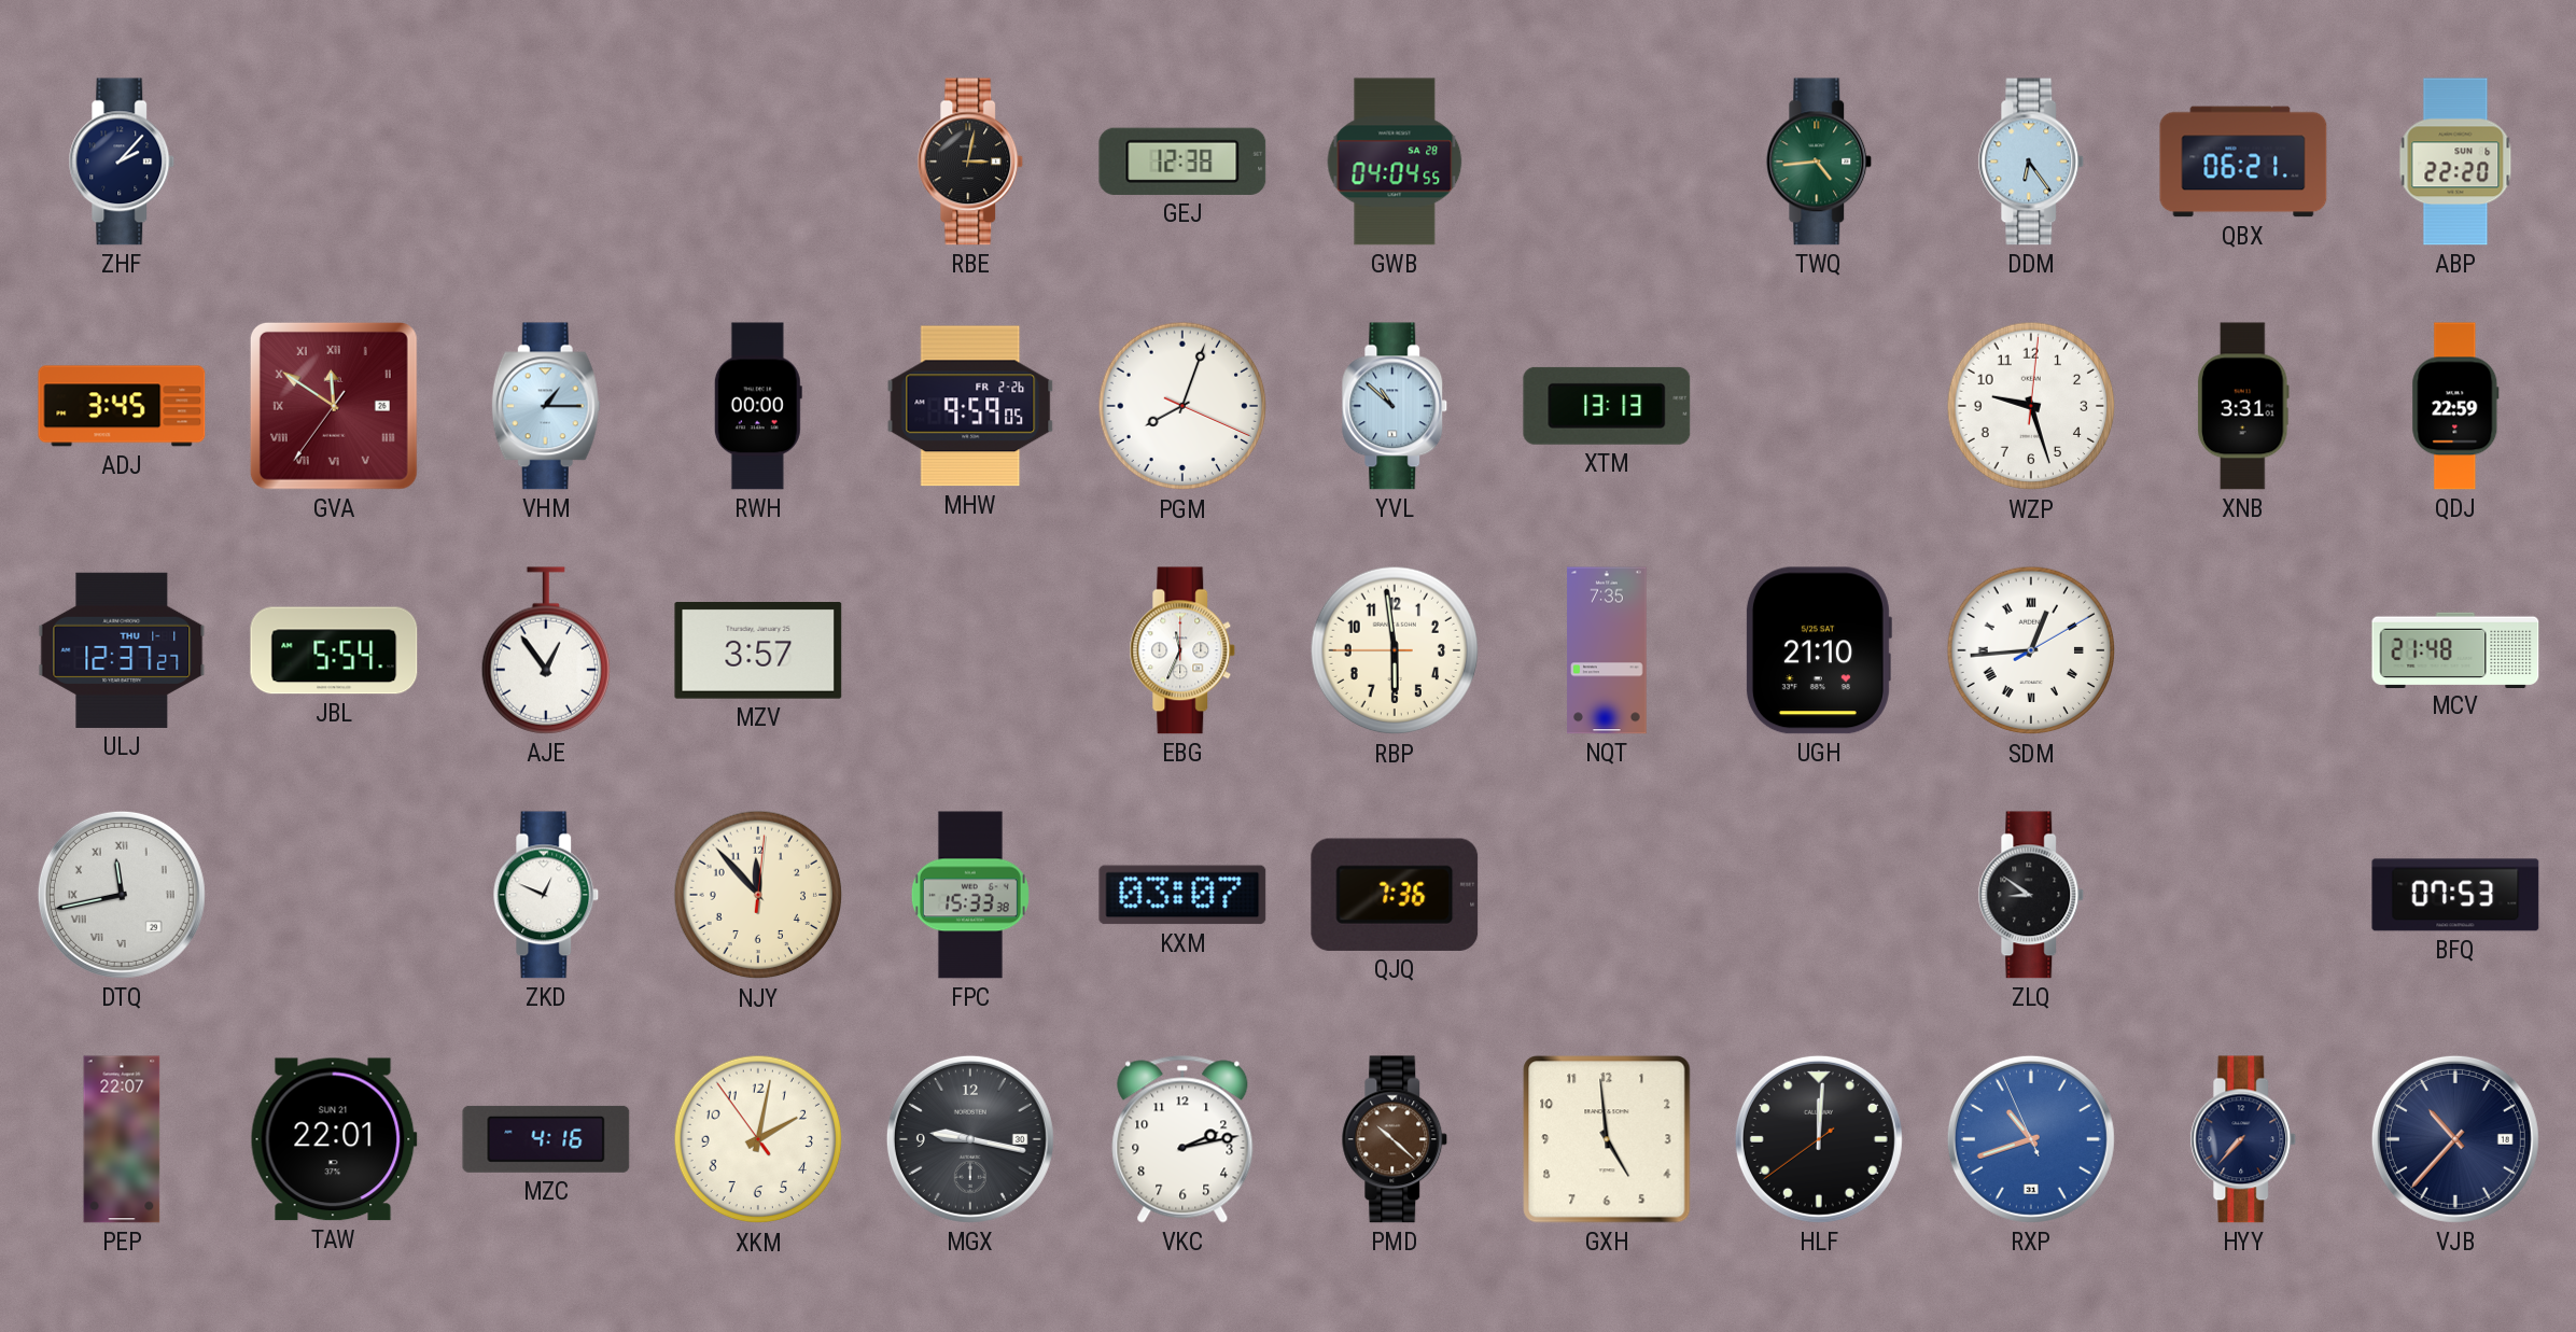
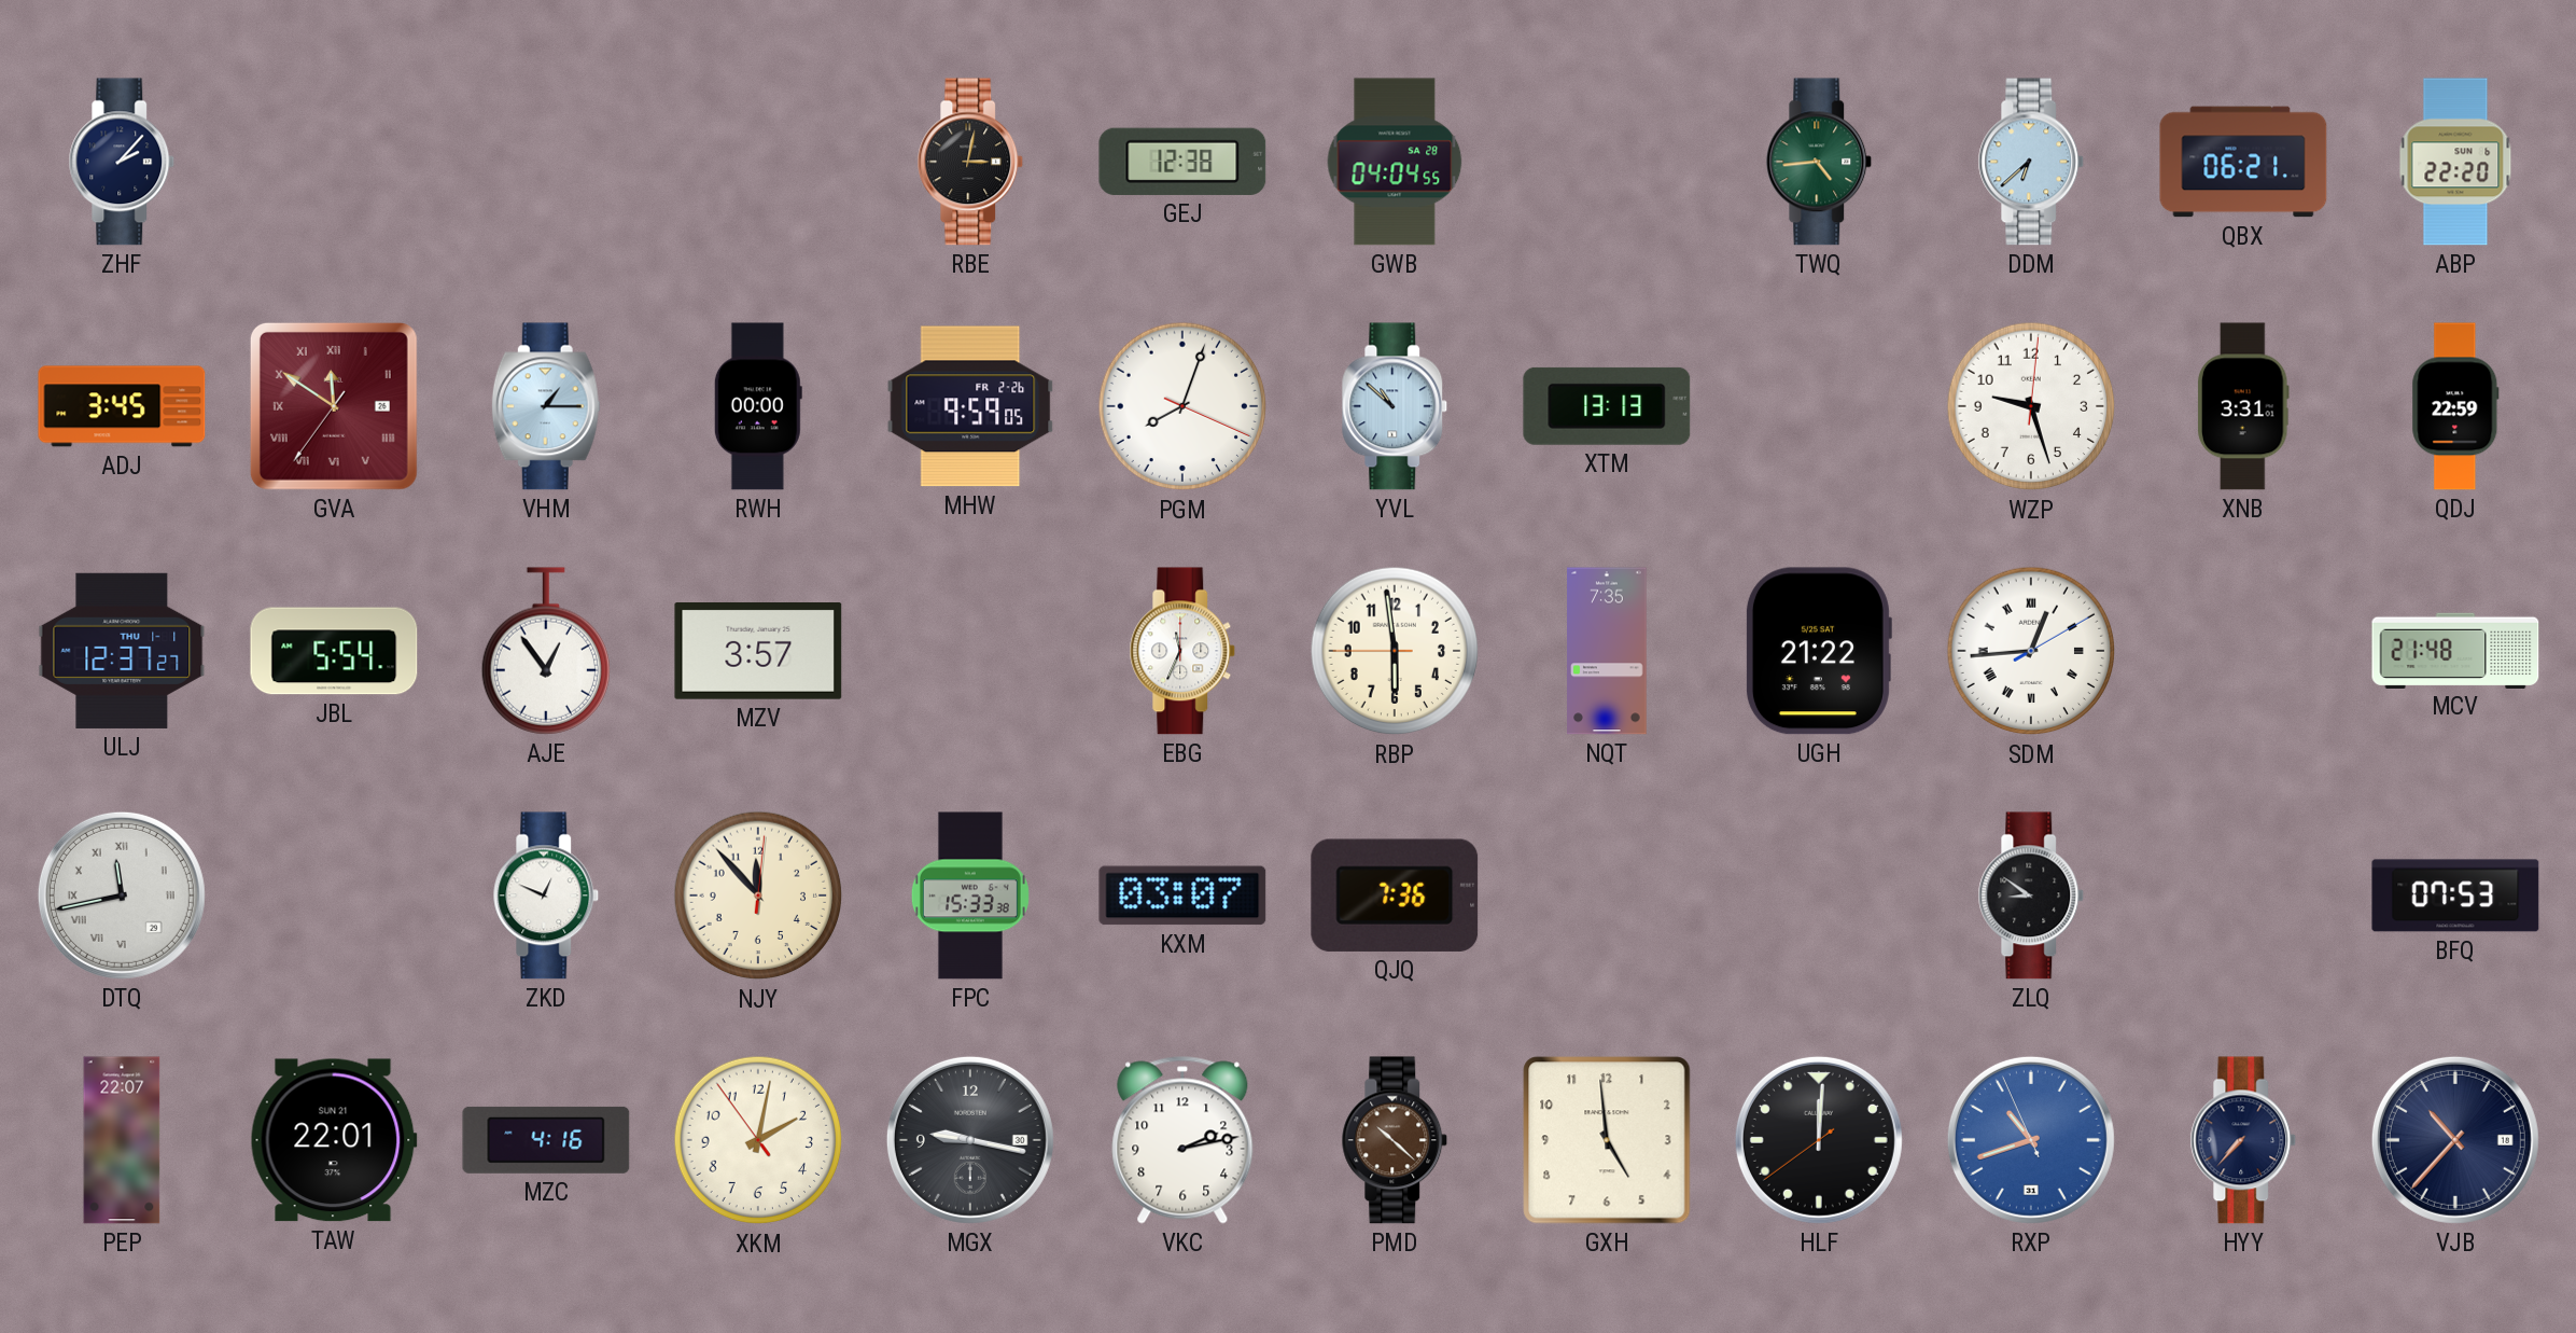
DDM: 6:24 -> 6:38 (2031, 162)
UGH: 21:10 -> 21:22 (1818, 651)
